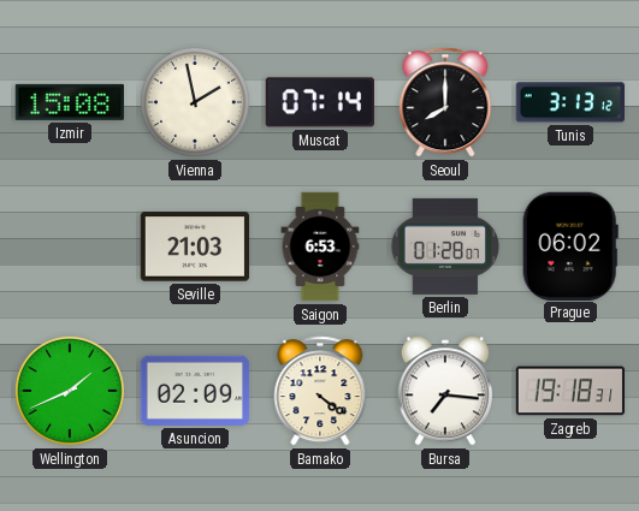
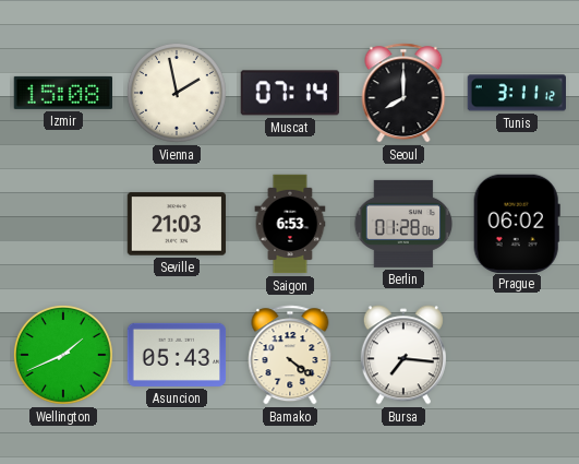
Tunis: 3:13 -> 3:11 (516, 93)
Berlin: 01:28:07 -> 01:28:06 (403, 224)
Asuncion: 02:09 -> 05:43 (177, 355)
Zagreb: 19:18 -> none (570, 391)
